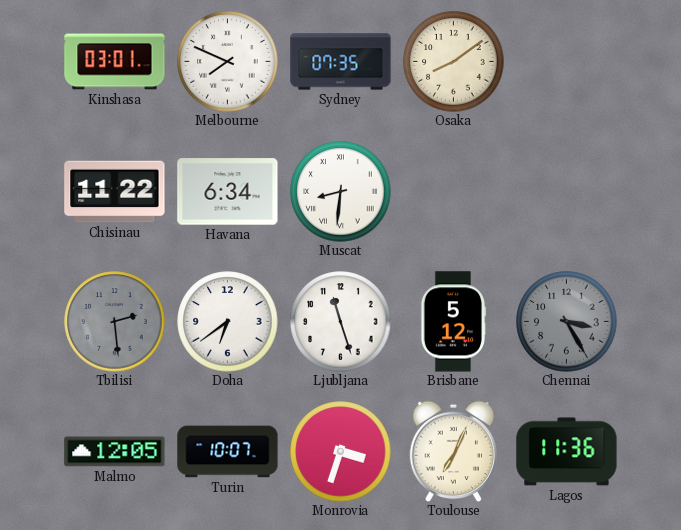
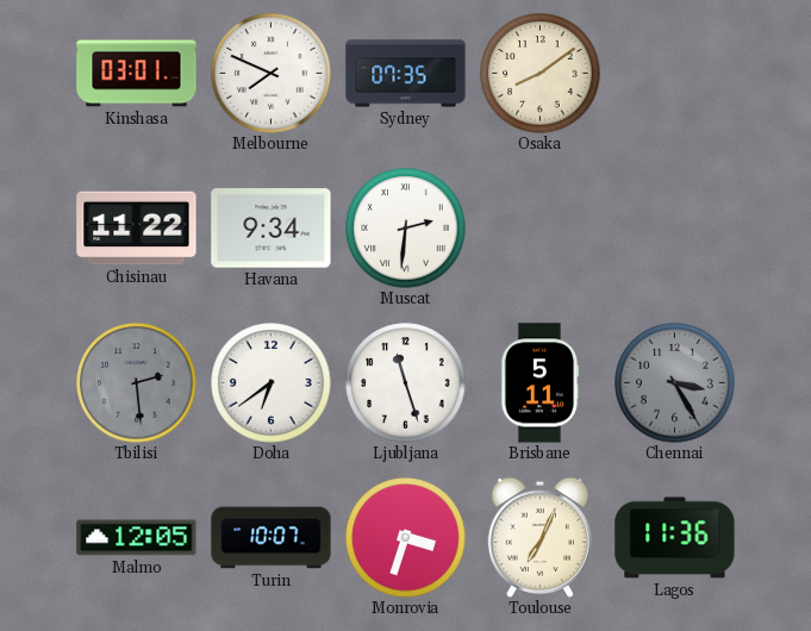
Havana: 6:34 -> 9:34 (272, 229)
Muscat: 8:31 -> 2:31 (406, 229)
Brisbane: 5:12 -> 5:11 (539, 383)
